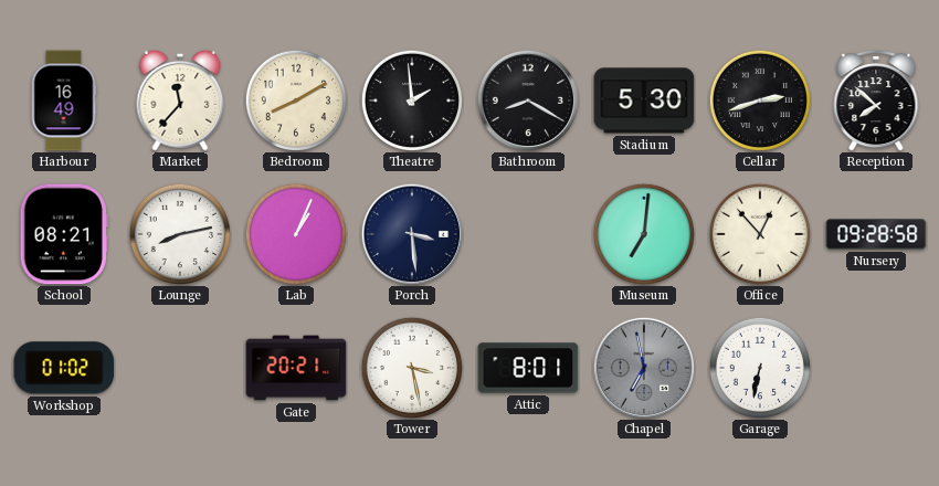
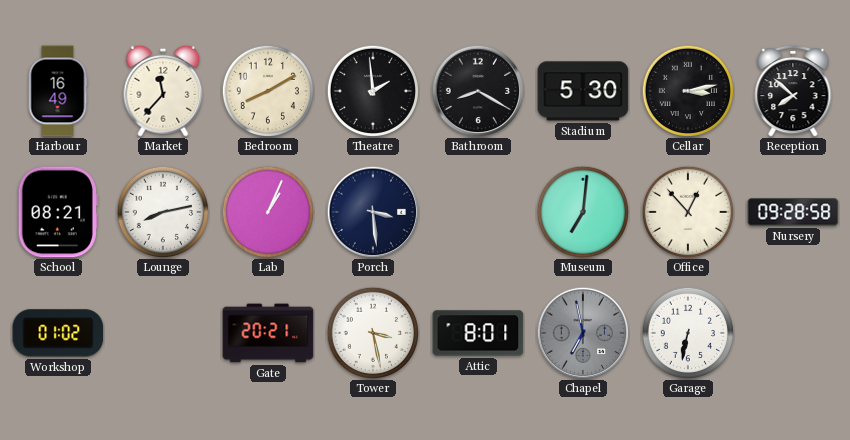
Cellar: 2:42 -> 3:13 (687, 90)
